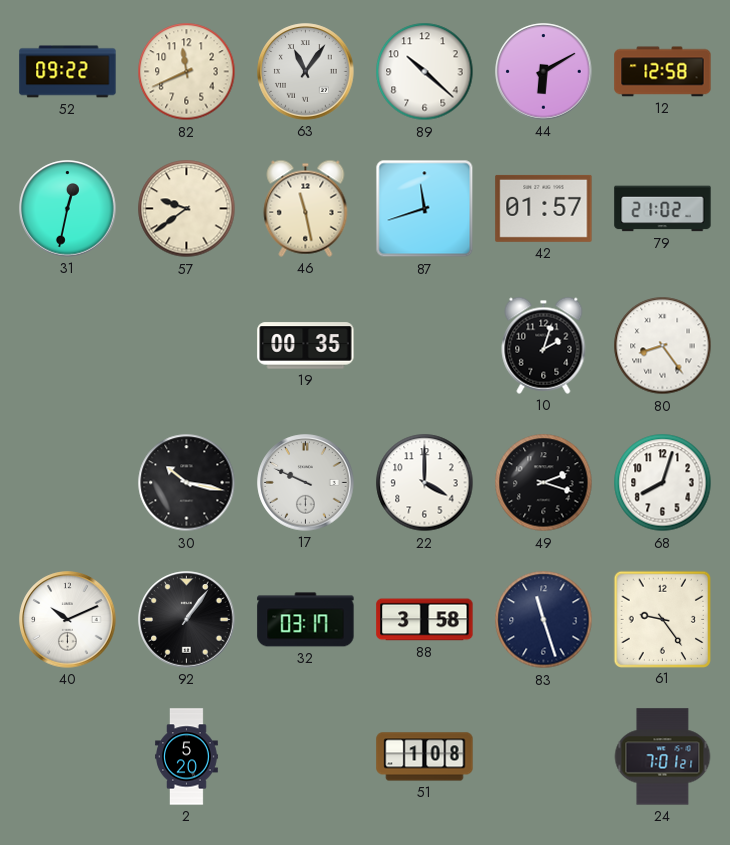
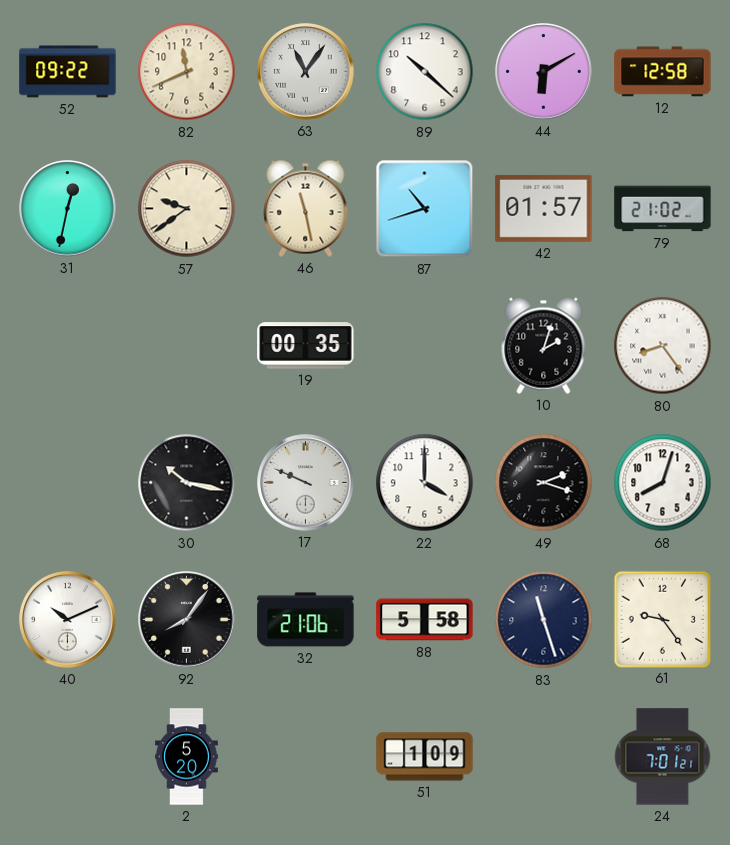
87: 11:42 -> 10:42 (425, 209)
92: 1:06 -> 8:06 (187, 620)
32: 03:17 -> 21:06 (306, 620)
88: 3:58 -> 5:58 (425, 620)
51: 1:08 -> 1:09 (425, 757)
